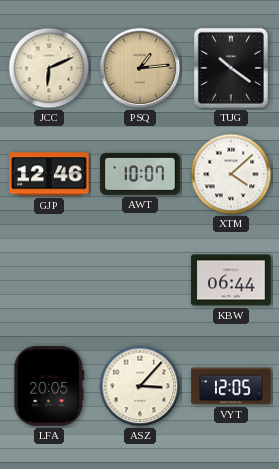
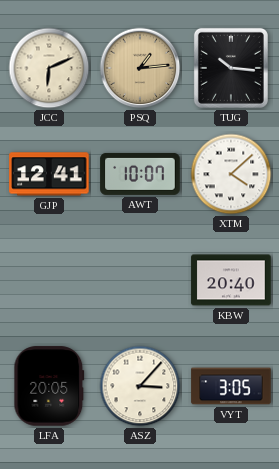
TUG: 10:21 -> 10:16 (231, 68)
GJP: 12:46 -> 12:41 (49, 174)
KBW: 06:44 -> 20:40 (231, 280)
VYT: 12:05 -> 3:05 (231, 386)
